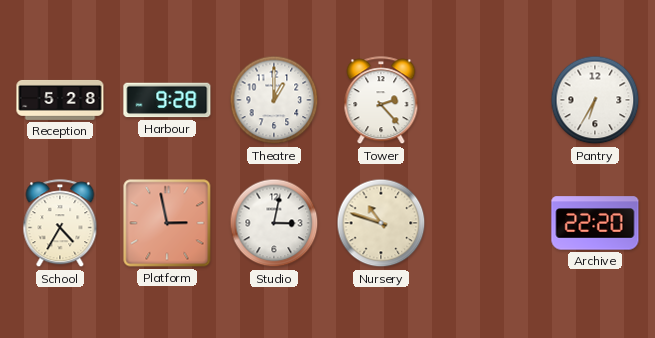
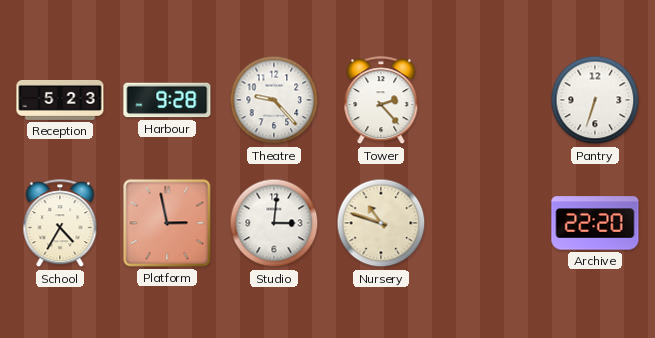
Reception: 5:28 -> 5:23 (60, 100)
Theatre: 1:00 -> 9:23 (274, 100)
Pantry: 6:35 -> 6:33 (595, 100)
Studio: 3:02 -> 3:01 (274, 223)
